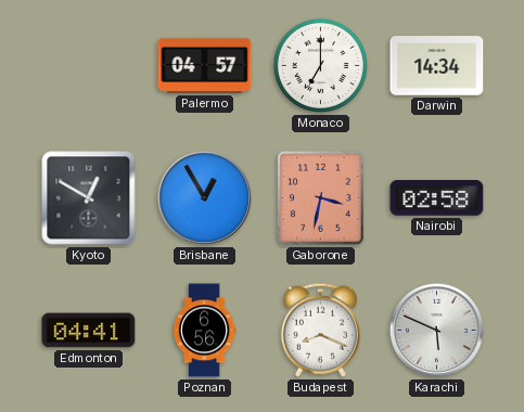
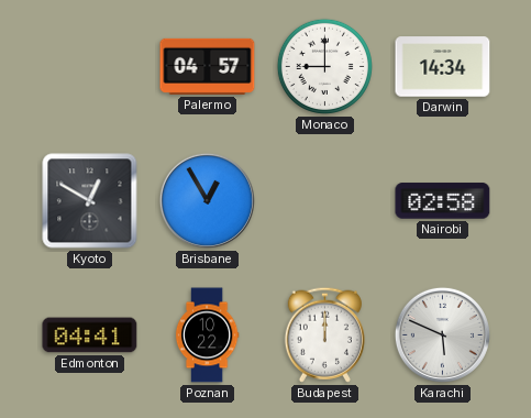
Monaco: 7:00 -> 9:00 (324, 66)
Gaborone: 3:32 -> none (321, 198)
Poznan: 6:56 -> 10:22 (207, 335)
Budapest: 8:19 -> 12:00 (324, 334)
